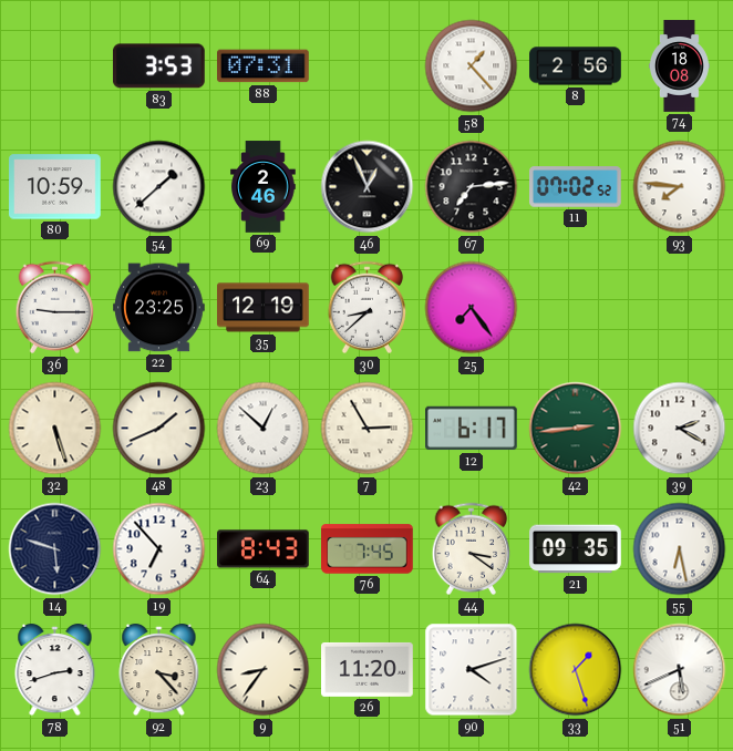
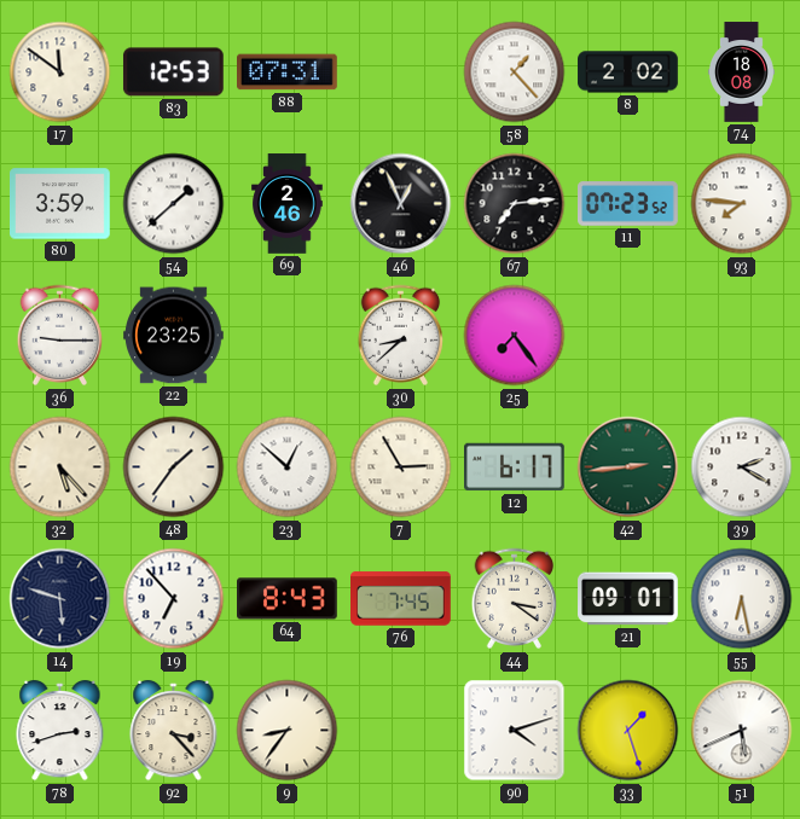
17: none -> 11:51 (60, 72)
83: 3:53 -> 12:53 (173, 72)
8: 2:56 -> 2:02 (628, 72)
80: 10:59 -> 3:59 (60, 204)
11: 07:02 -> 07:23 (628, 204)
35: 12:19 -> none (264, 308)
32: 5:27 -> 5:23 (60, 467)
48: 1:41 -> 1:36 (174, 467)
21: 09:35 -> 09:01 (628, 599)
26: 11:20 -> none (368, 669)
